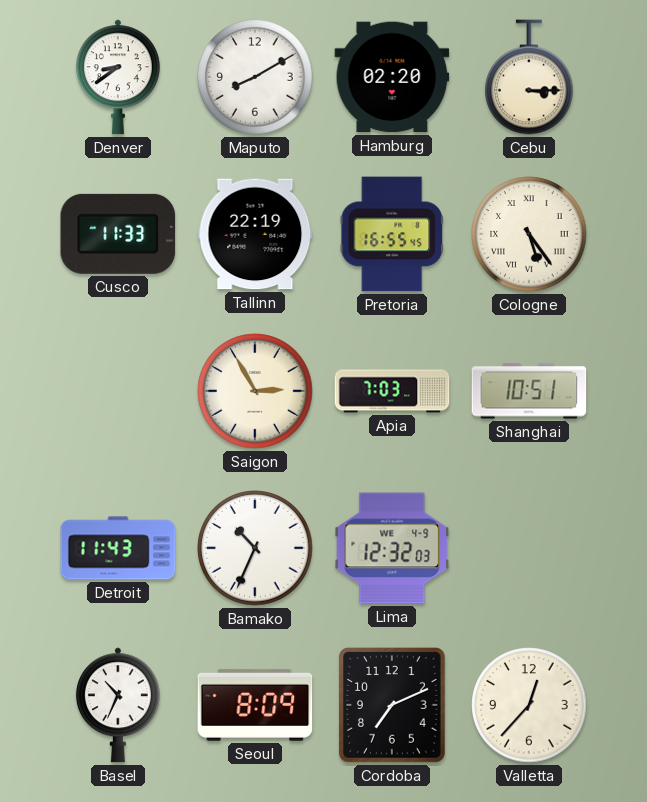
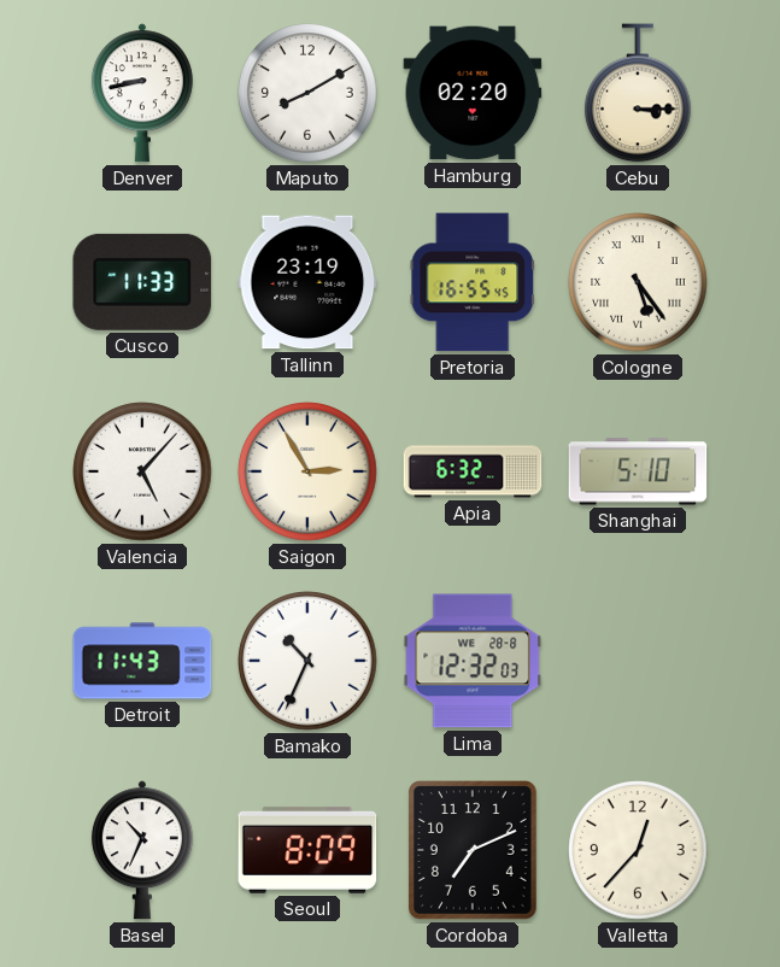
Denver: 8:39 -> 8:43 (142, 93)
Tallinn: 22:19 -> 23:19 (307, 282)
Valencia: none -> 5:07 (142, 471)
Apia: 7:03 -> 6:32 (473, 471)
Shanghai: 10:51 -> 5:10 (638, 471)
Lima date: WE 4-9 -> WE 28-8 (473, 661)
